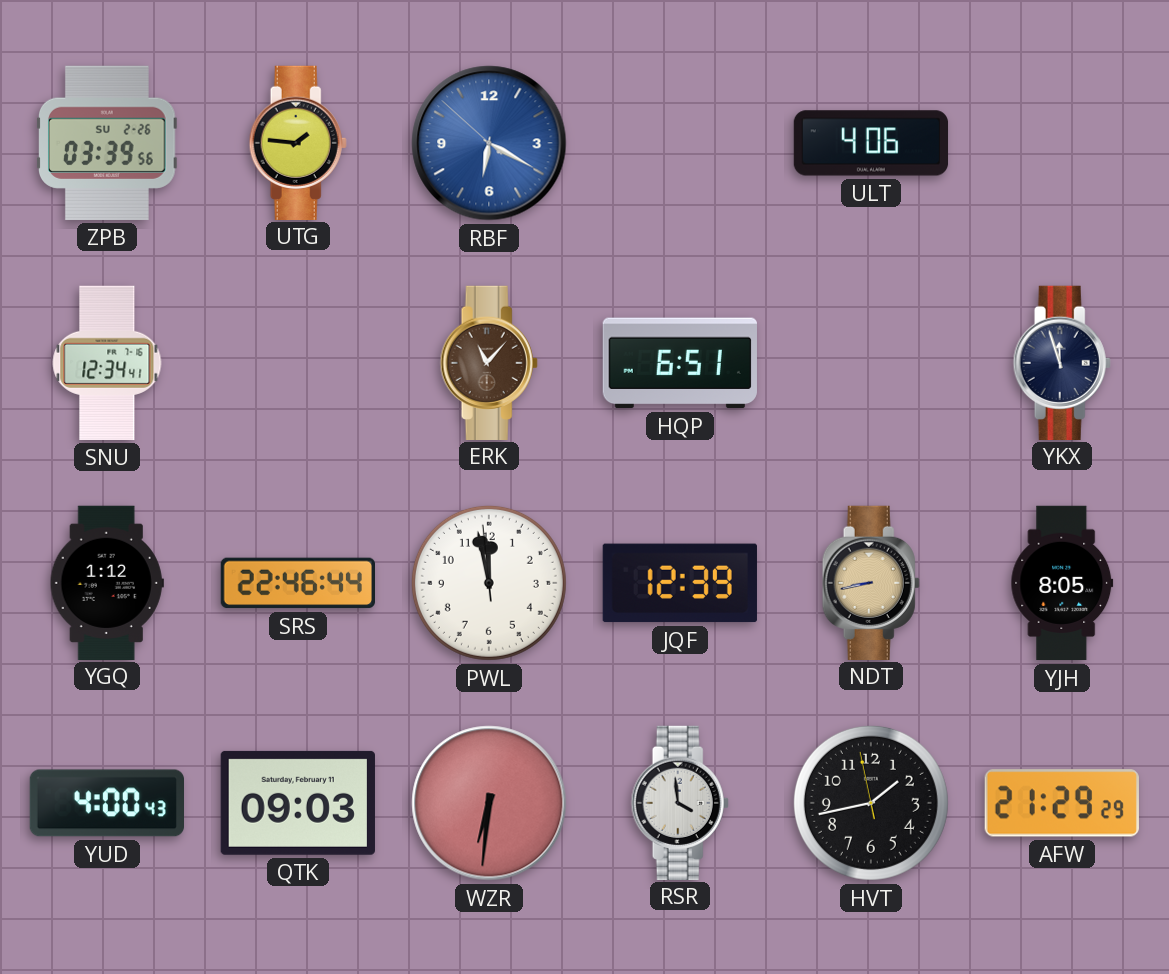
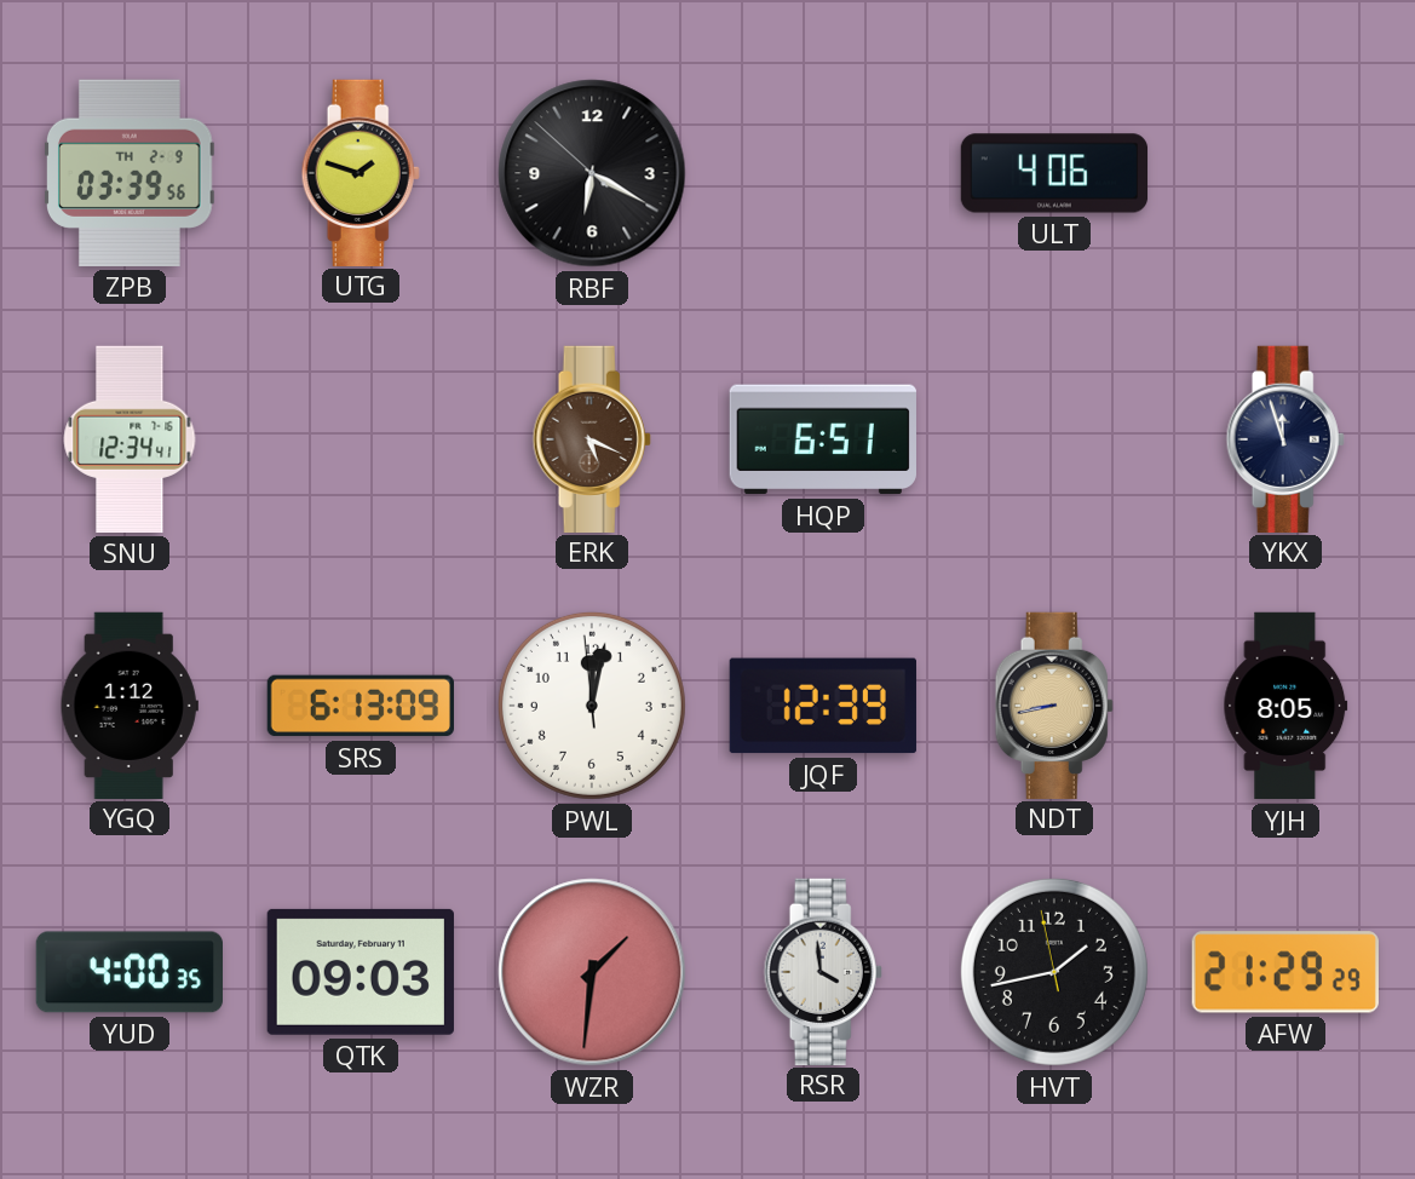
ZPB date: SU 2-26 -> TH 2-9 (131, 173)
UTG: 1:46 -> 1:48 (361, 172)
RBF dial: blue -> black (592, 173)
ERK: 11:07 -> 5:19 (592, 438)
SRS: 22:46 -> 6:13 (359, 706)
PWL: 11:57 -> 12:01 (592, 706)
YUD: 4:00:43 -> 4:00:35 (128, 972)
WZR: 6:31 -> 1:31 (592, 972)
